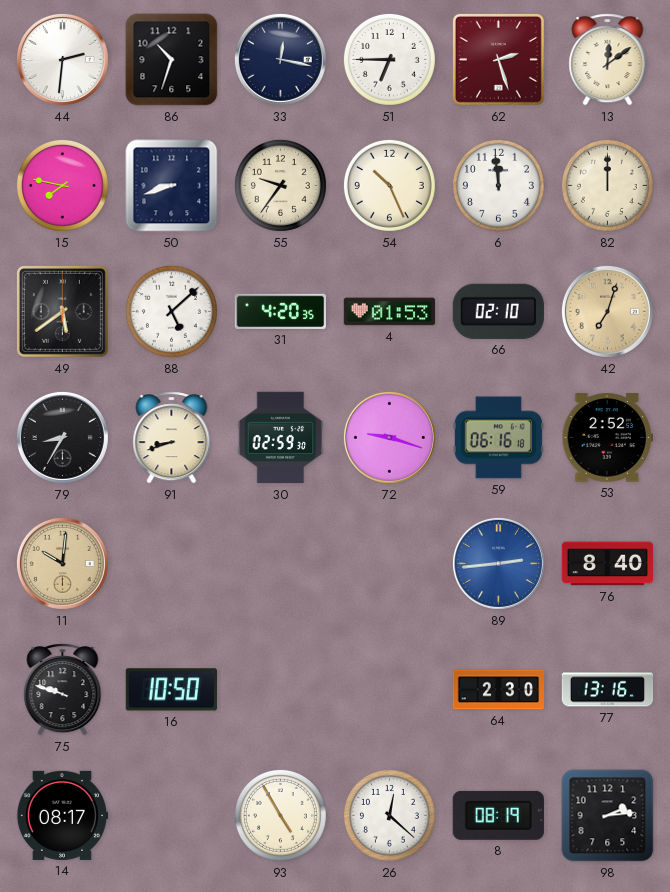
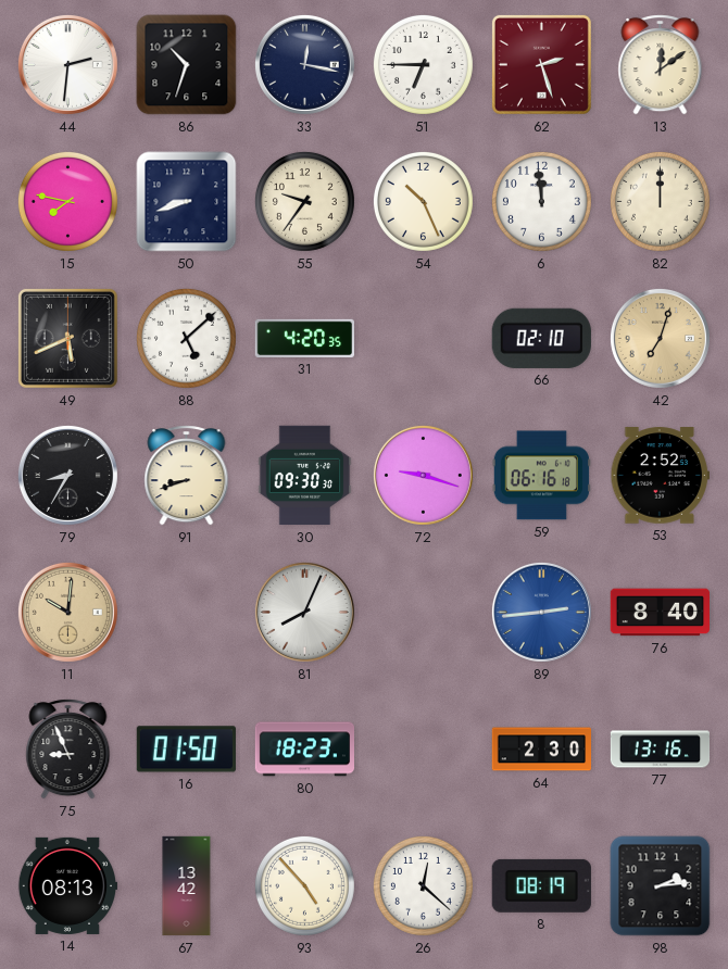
49: 5:39 -> 5:41 (67, 338)
4: 01:53 -> none (390, 312)
30: 02:59 -> 09:30 (305, 476)
81: none -> 8:04 (304, 612)
75: 9:48 -> 8:56 (68, 750)
16: 10:50 -> 01:50 (186, 750)
80: none -> 18:23 (304, 750)
14: 08:17 -> 08:13 (67, 885)
67: none -> 13:42 (187, 886)
93: 4:55 -> 4:53 (304, 885)
